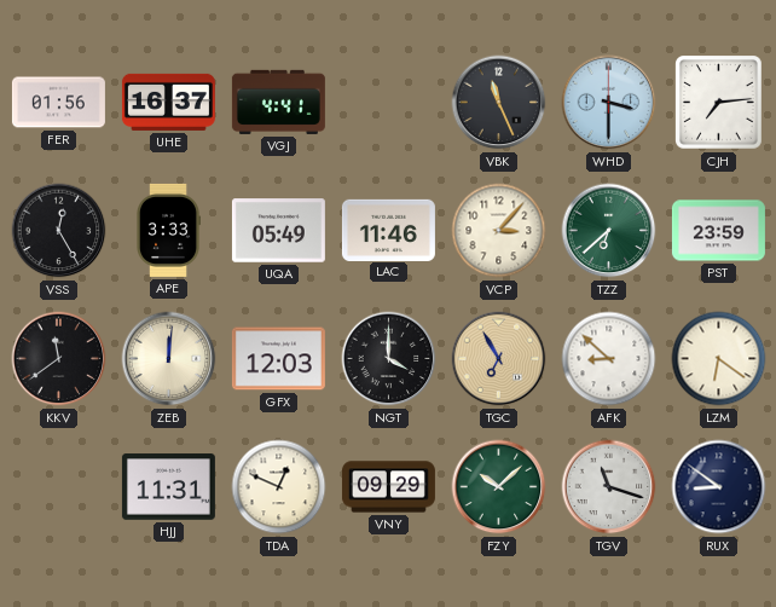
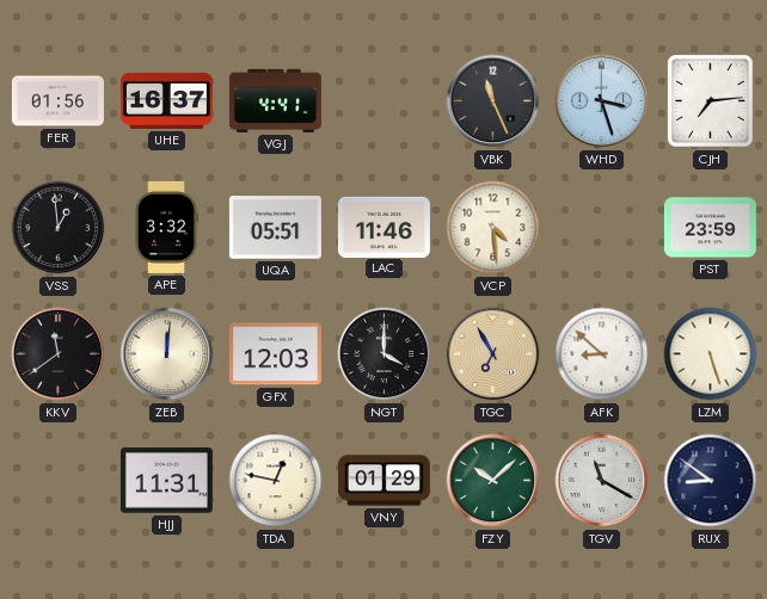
WHD: 3:30 -> 3:27 (602, 101)
VSS: 12:25 -> 12:59 (59, 228)
APE: 3:33 -> 3:32 (167, 227)
UQA: 05:49 -> 05:51 (275, 228)
VCP: 3:07 -> 4:29 (493, 228)
TZZ: 6:38 -> none (609, 231)
LZM: 6:21 -> 5:27 (711, 354)
TDA: 12:49 -> 12:47 (276, 481)
VNY: 09:29 -> 01:29 (383, 481)
TGV: 11:18 -> 11:20 (602, 481)
